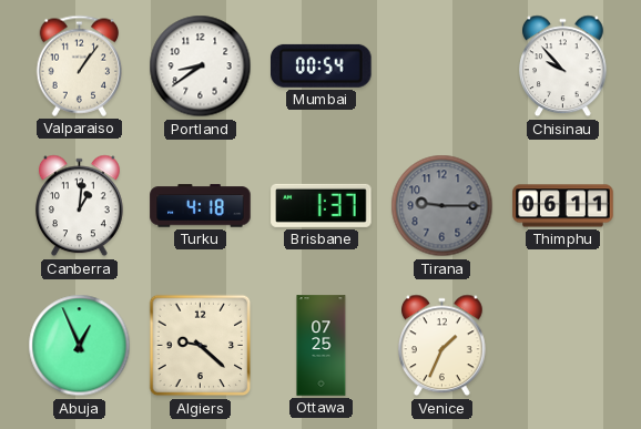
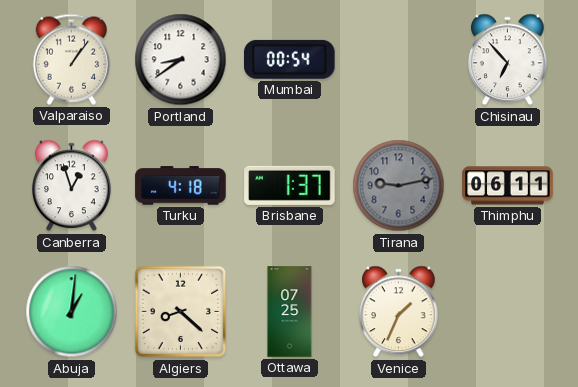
Chisinau: 9:53 -> 6:53 (508, 60)
Canberra: 1:01 -> 12:57 (72, 186)
Tirana: 9:15 -> 9:13 (399, 186)
Abuja: 12:56 -> 1:01 (72, 312)
Algiers: 9:22 -> 8:22 (181, 312)
